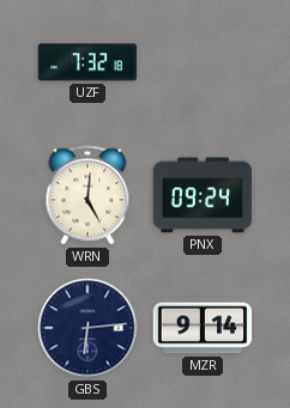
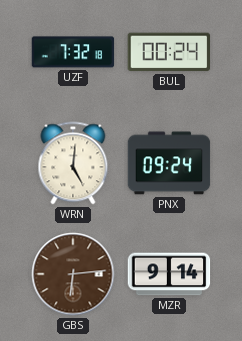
BUL: none -> 00:24 (169, 52)
GBS dial: navy -> brown (73, 274)
